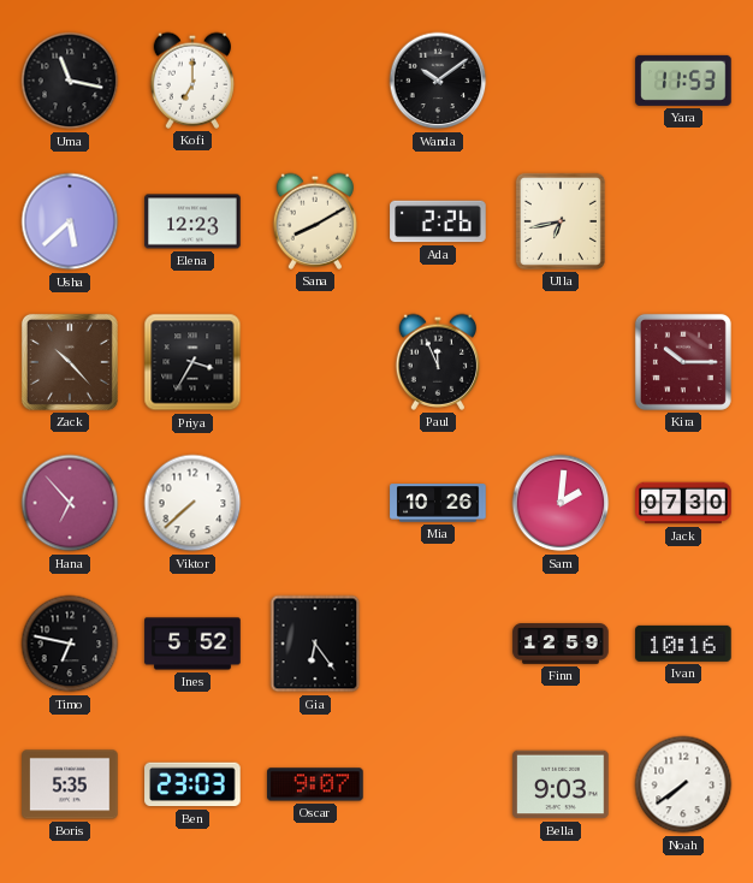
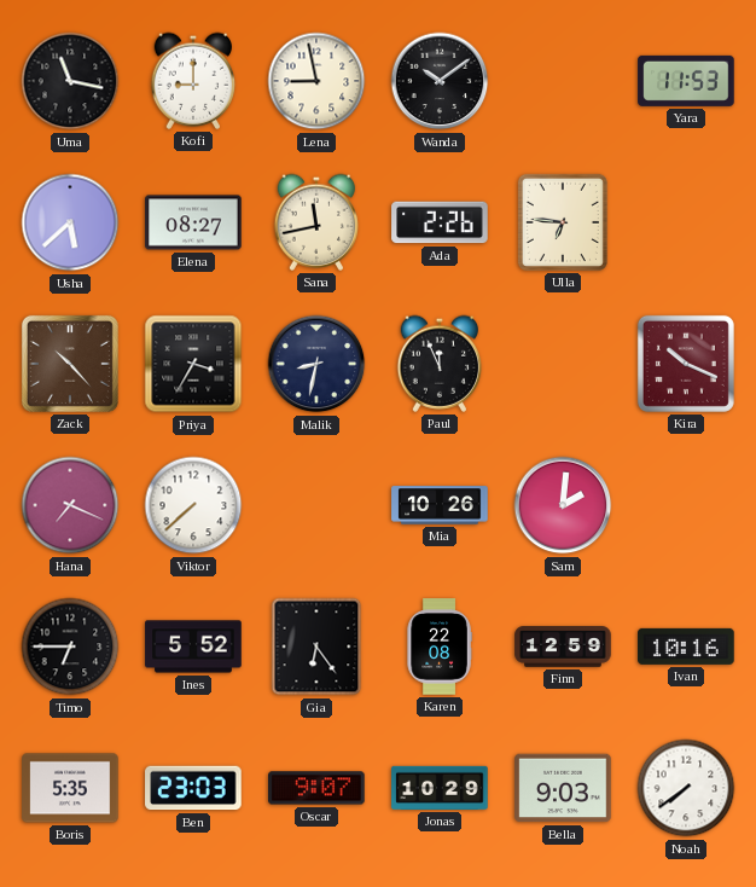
Kofi: 7:00 -> 9:00 (193, 81)
Lena: none -> 8:58 (316, 81)
Elena: 12:23 -> 08:27 (193, 222)
Sana: 8:10 -> 11:43 (316, 222)
Ulla: 6:43 -> 6:46 (563, 222)
Malik: none -> 8:32 (316, 364)
Kira: 10:15 -> 10:19 (686, 364)
Hana: 6:53 -> 7:19 (70, 505)
Jack: 07:30 -> none (683, 503)
Timo: 6:47 -> 6:45 (70, 647)
Karen: none -> 22:08 (440, 647)
Jonas: none -> 10:29 (440, 788)
